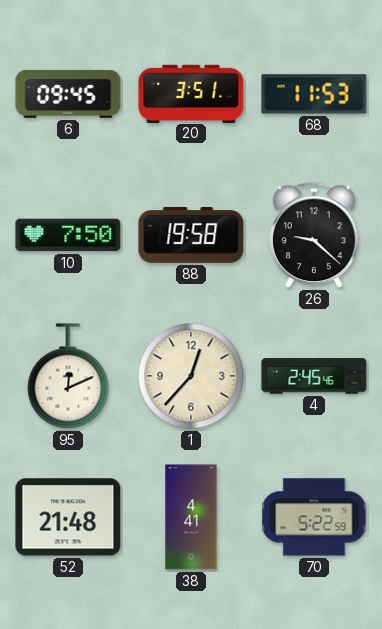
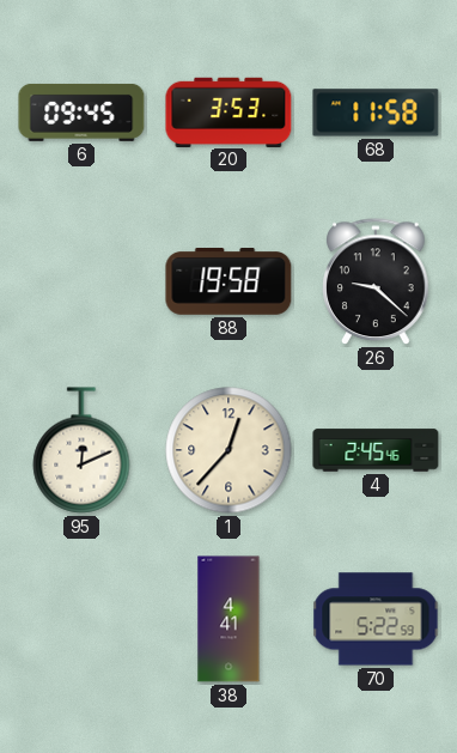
20: 3:51 -> 3:53 (228, 111)
68: 11:53 -> 11:58 (376, 113)
10: 7:50 -> none (68, 235)
52: 21:48 -> none (68, 517)
